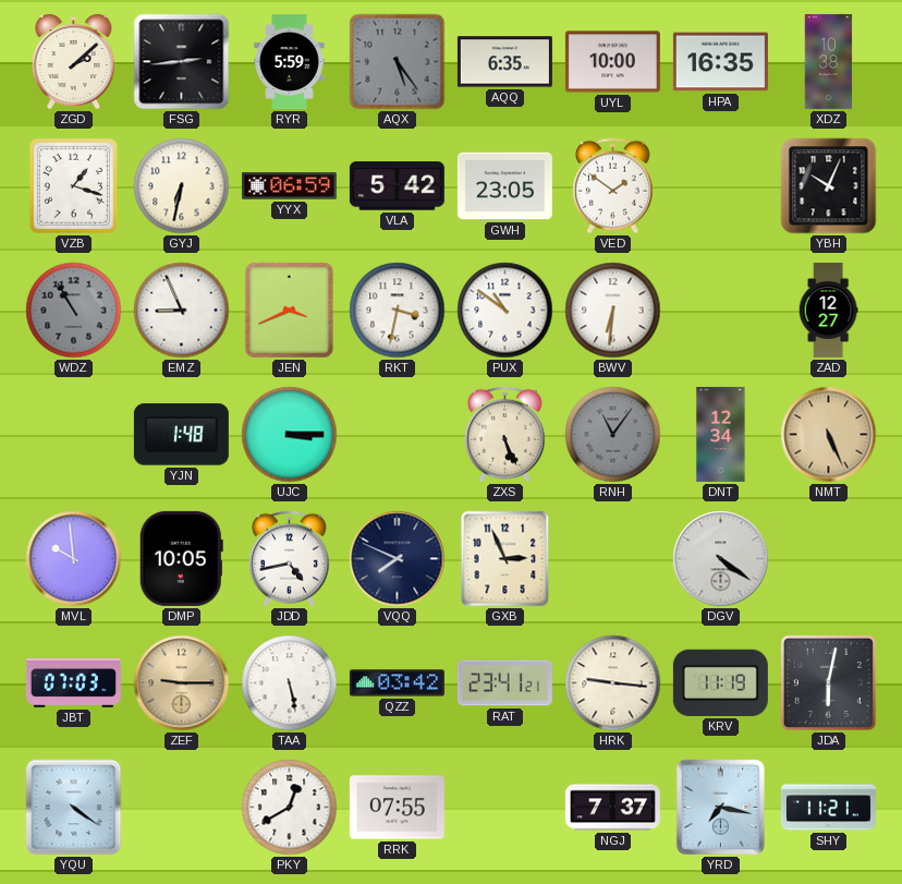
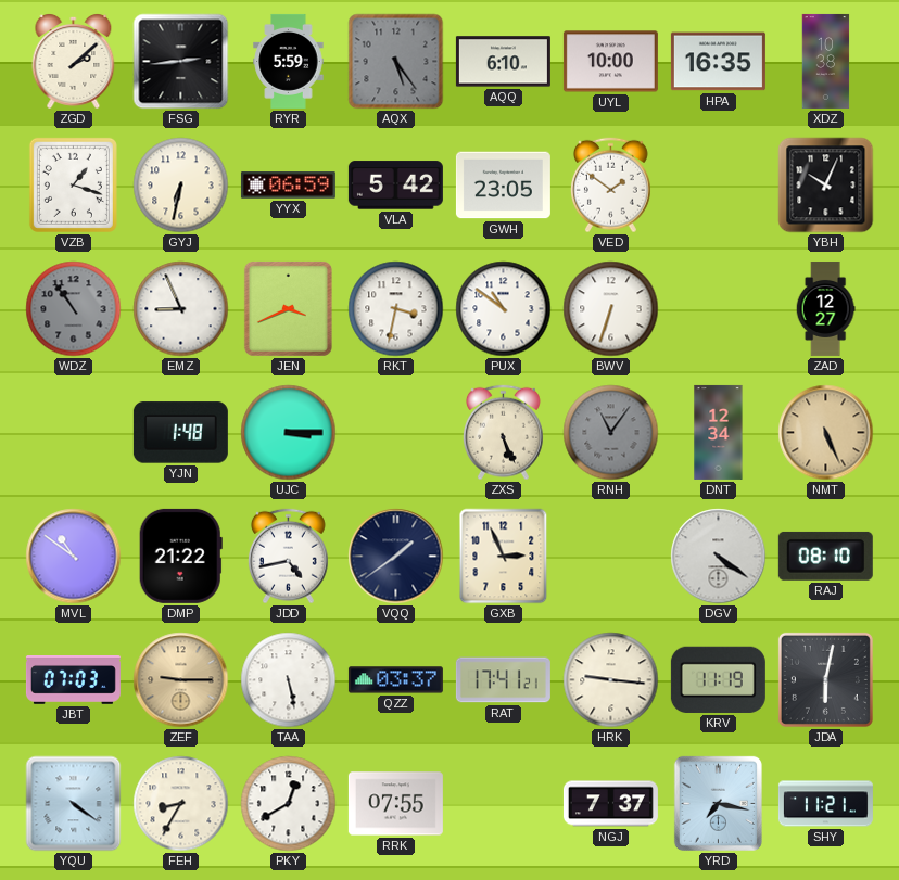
AQQ: 6:35 -> 6:10 (503, 62)
WDZ: 10:55 -> 10:54 (74, 309)
BWV: 6:31 -> 6:33 (611, 309)
MVL: 9:59 -> 10:51 (74, 557)
DMP: 10:05 -> 21:22 (180, 556)
VQQ: 7:49 -> 1:39 (396, 557)
RAJ: none -> 08:10 (825, 556)
QZZ: 03:42 -> 03:37 (395, 680)
RAT: 23:41 -> 17:41 (503, 680)
FEH: none -> 8:35 (181, 804)
